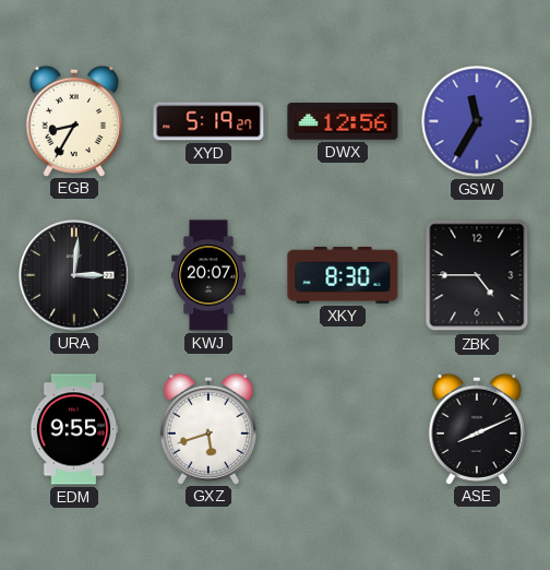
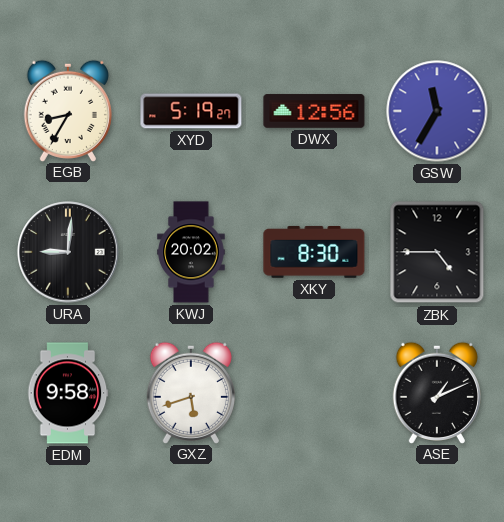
URA: 3:01 -> 9:01 (68, 252)
KWJ: 20:07 -> 20:02 (191, 252)
EDM: 9:55 -> 9:58 (68, 393)
ASE: 8:11 -> 1:11 (437, 392)
